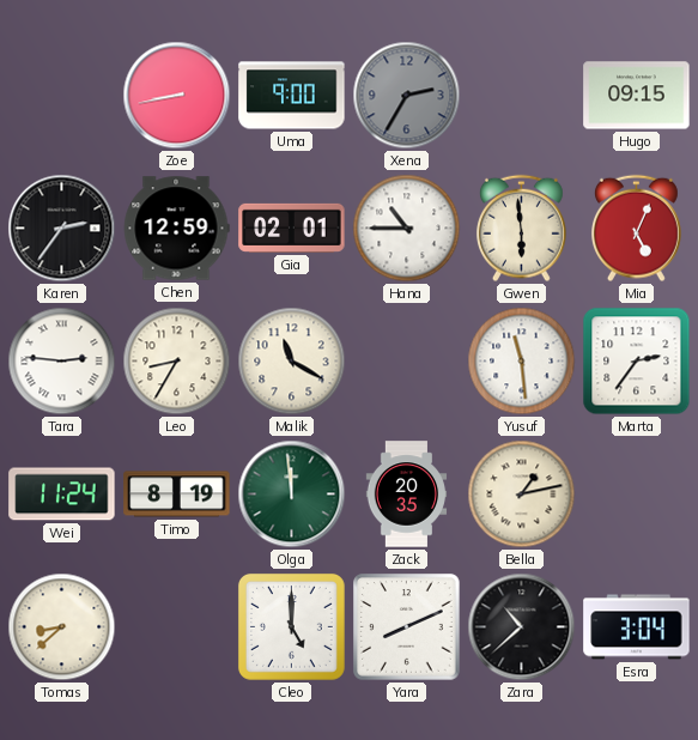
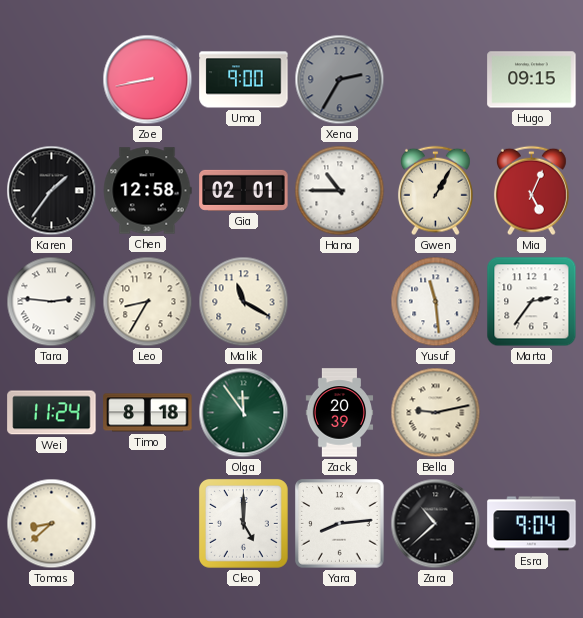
Karen: 2:36 -> 1:36 (52, 191)
Chen: 12:59 -> 12:58 (147, 191)
Gwen: 5:59 -> 1:05 (435, 191)
Timo: 8:19 -> 8:18 (148, 413)
Olga: 11:59 -> 11:54 (244, 413)
Zack: 20:35 -> 20:39 (340, 413)
Bella: 1:13 -> 9:13 (436, 413)
Yara: 8:11 -> 8:14 (340, 524)
Esra: 3:04 -> 9:04 (532, 524)
